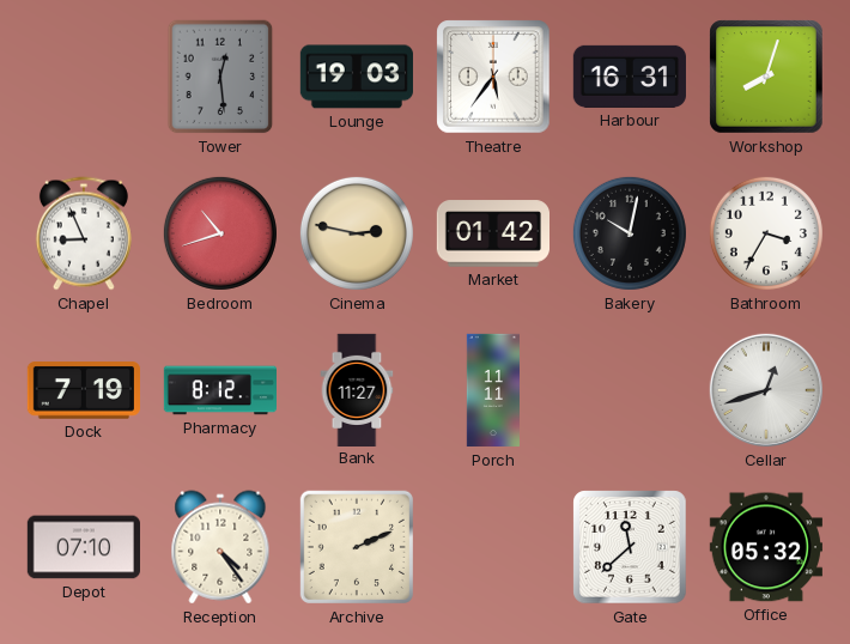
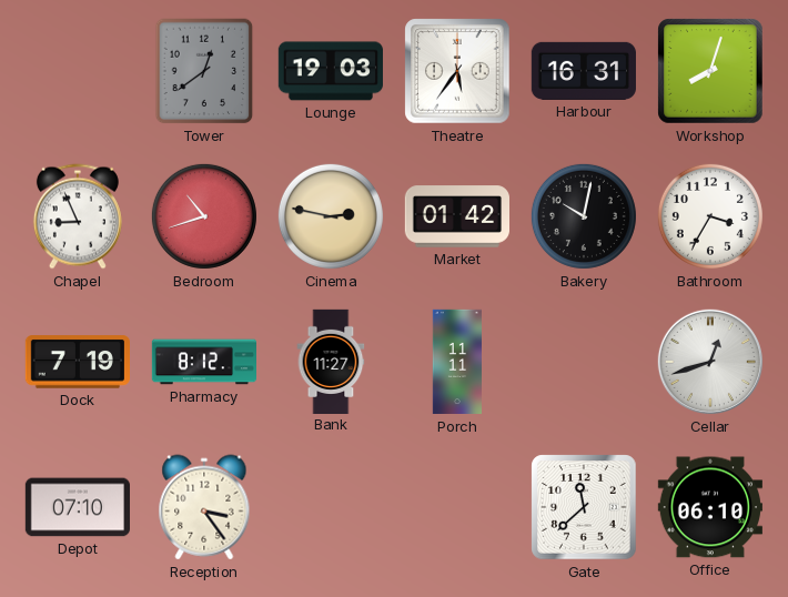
Tower: 12:29 -> 12:39 (204, 71)
Reception: 4:24 -> 3:24 (204, 507)
Archive: 2:11 -> none (357, 547)
Office: 05:32 -> 06:10 (710, 507)
